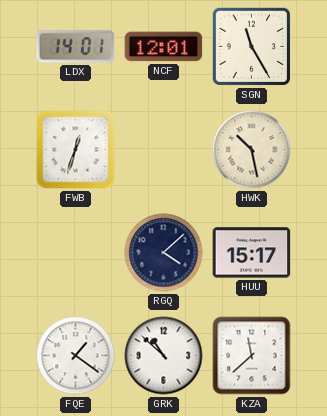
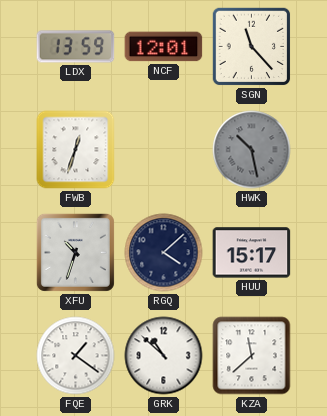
LDX: 14:01 -> 13:59 (76, 47)
SGN: 11:25 -> 11:23 (252, 47)
HWK dial: cream -> grey (252, 150)
XFU: none -> 10:33 (75, 252)
